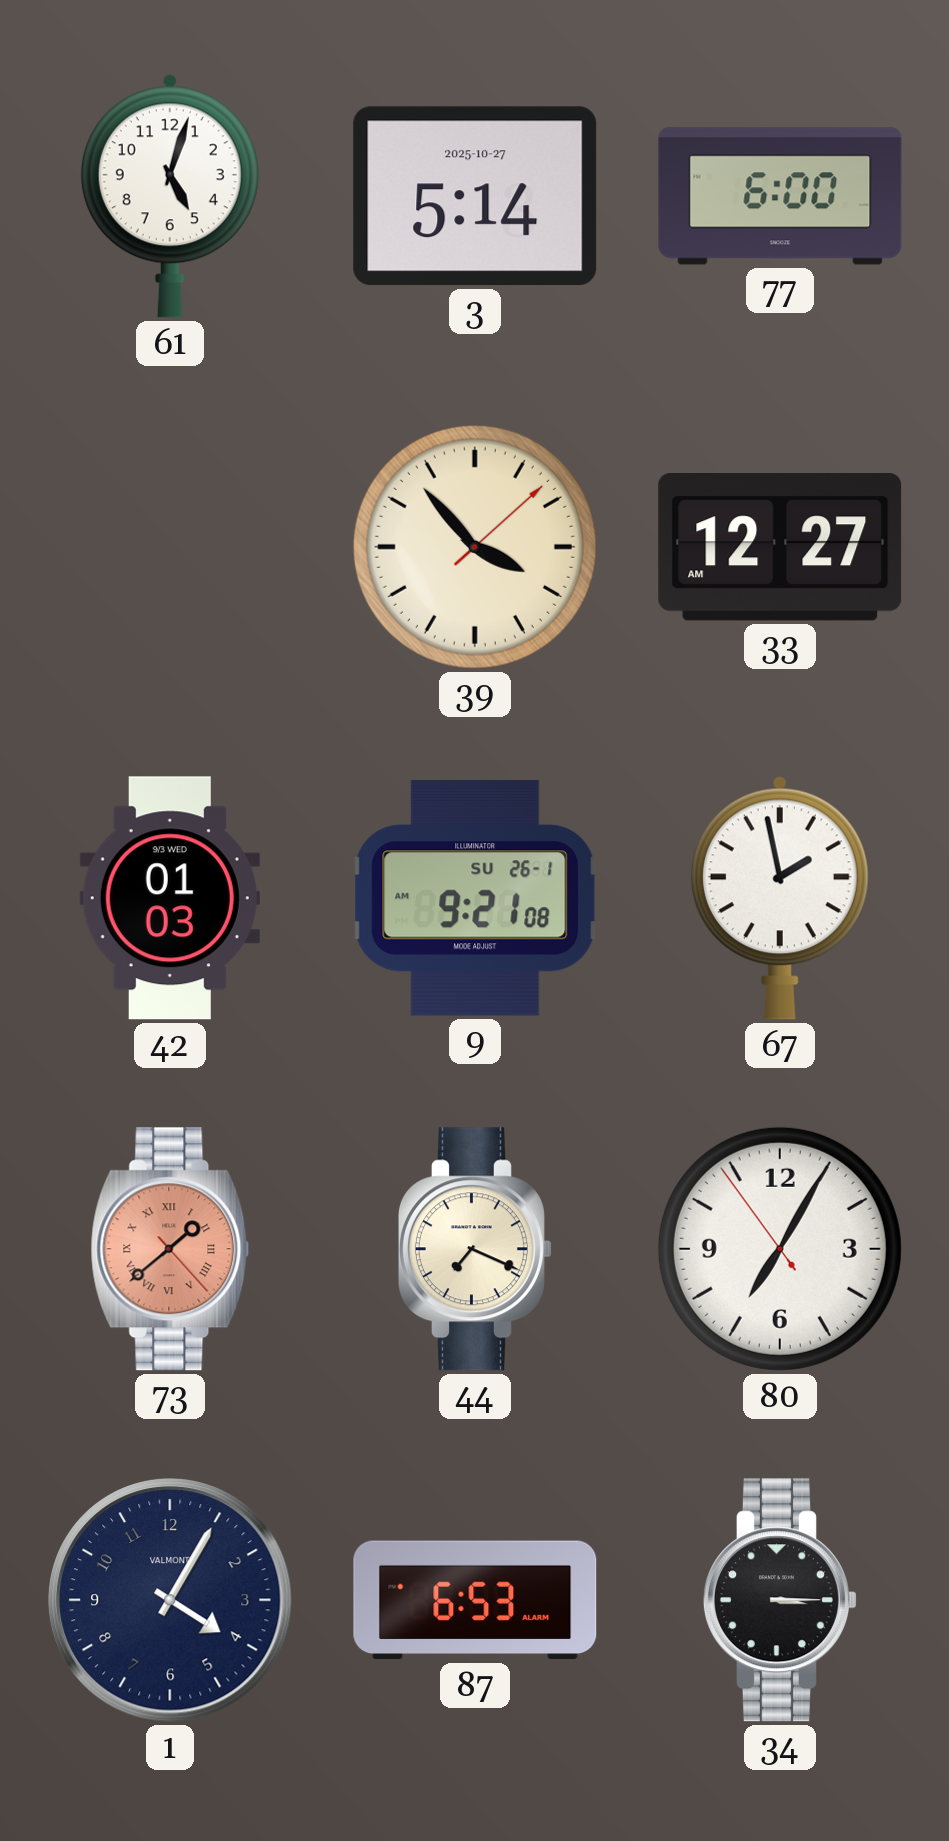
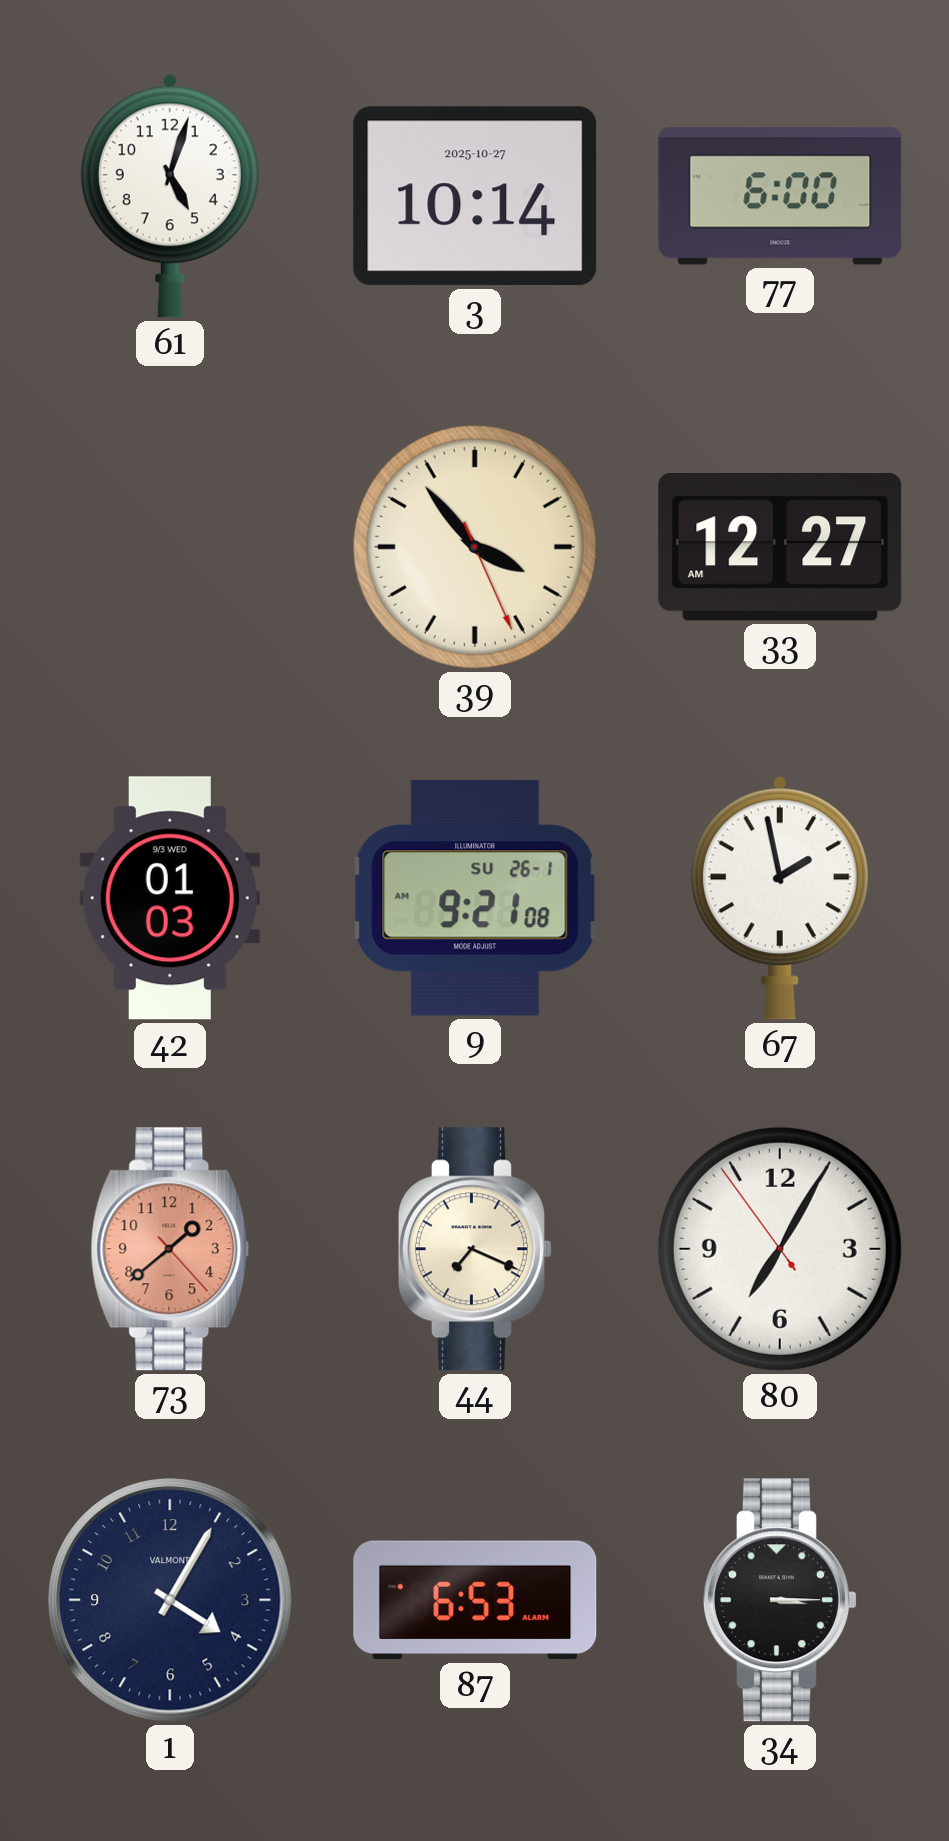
3: 5:14 -> 10:14 (475, 196)
39: 3:53:08 -> 3:53:26 (475, 547)
73 numerals: Roman -> Arabic (170, 1249)
